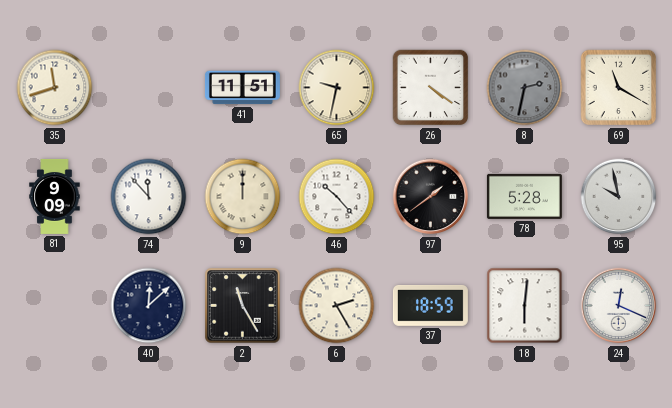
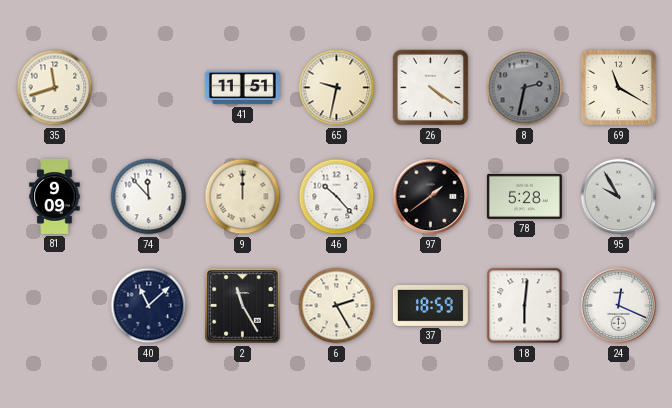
95: 9:58 -> 9:55 (619, 197)
40: 12:08 -> 11:08 (149, 306)
